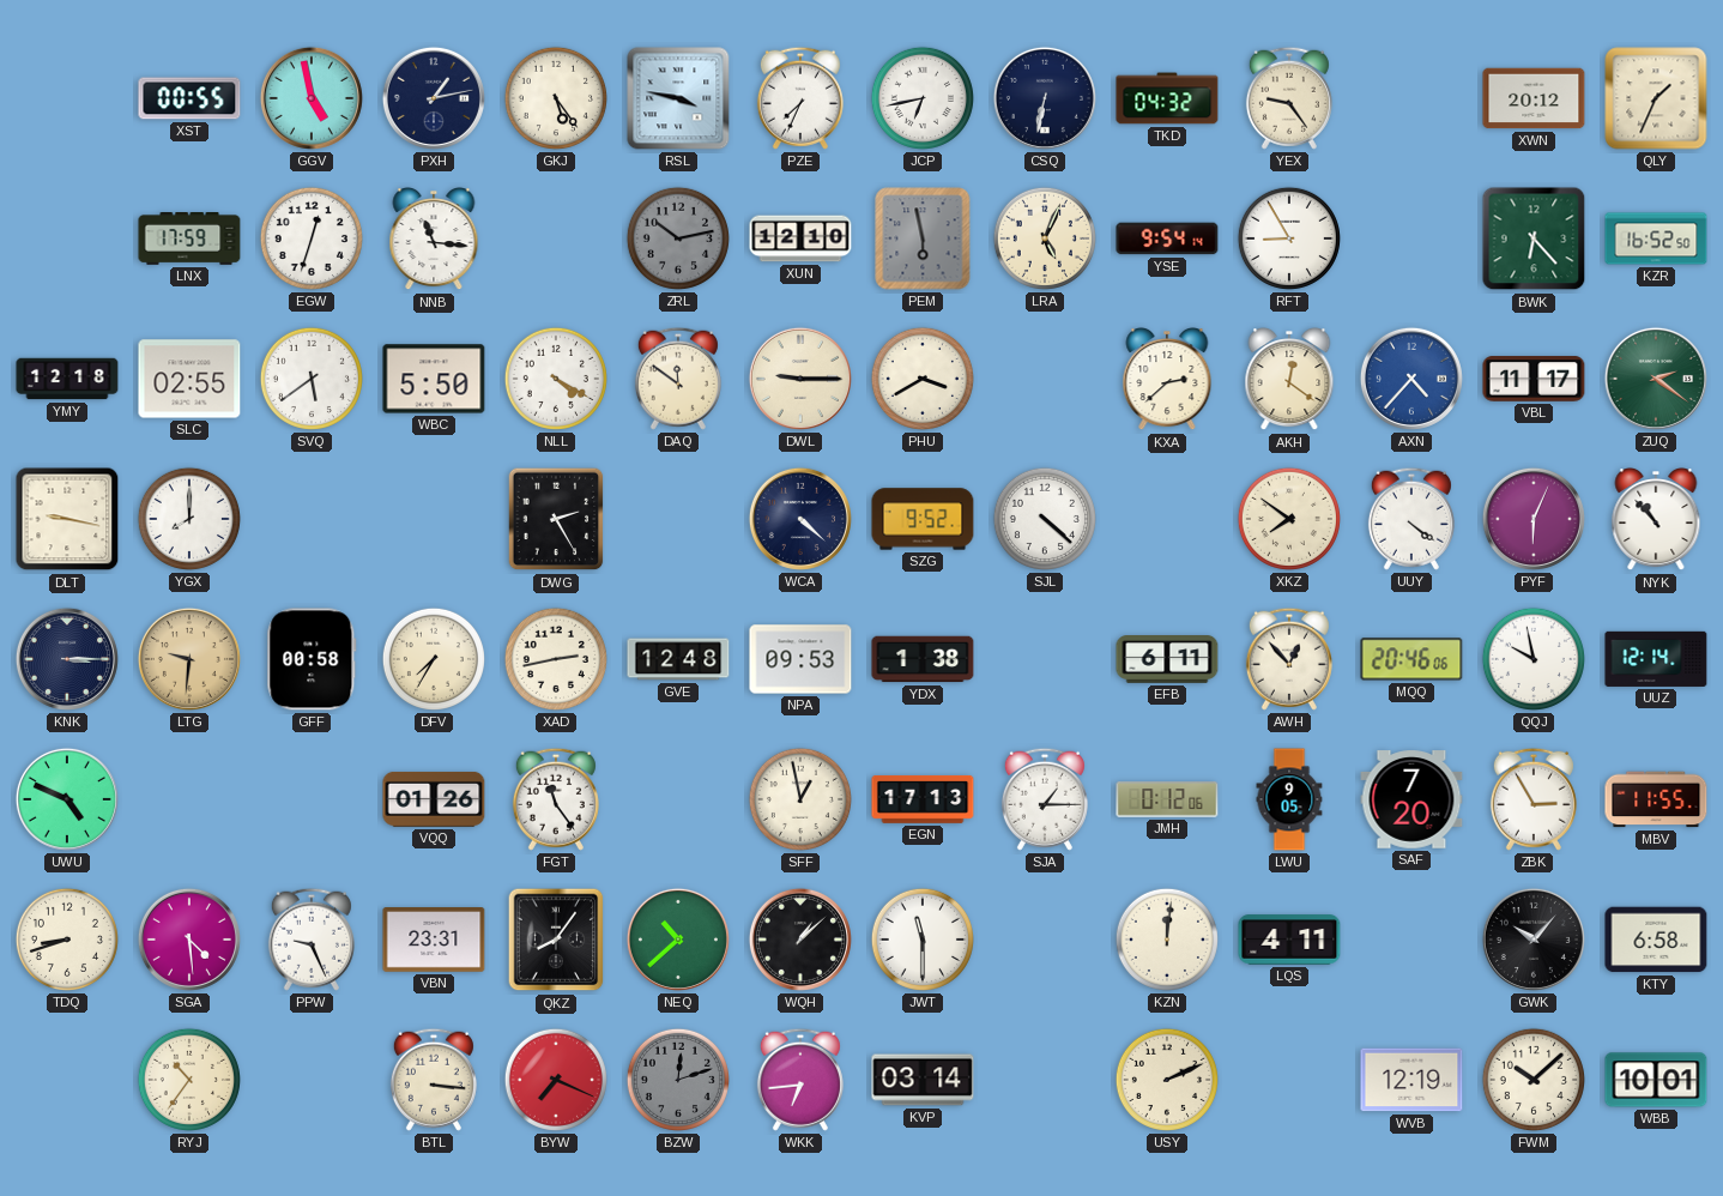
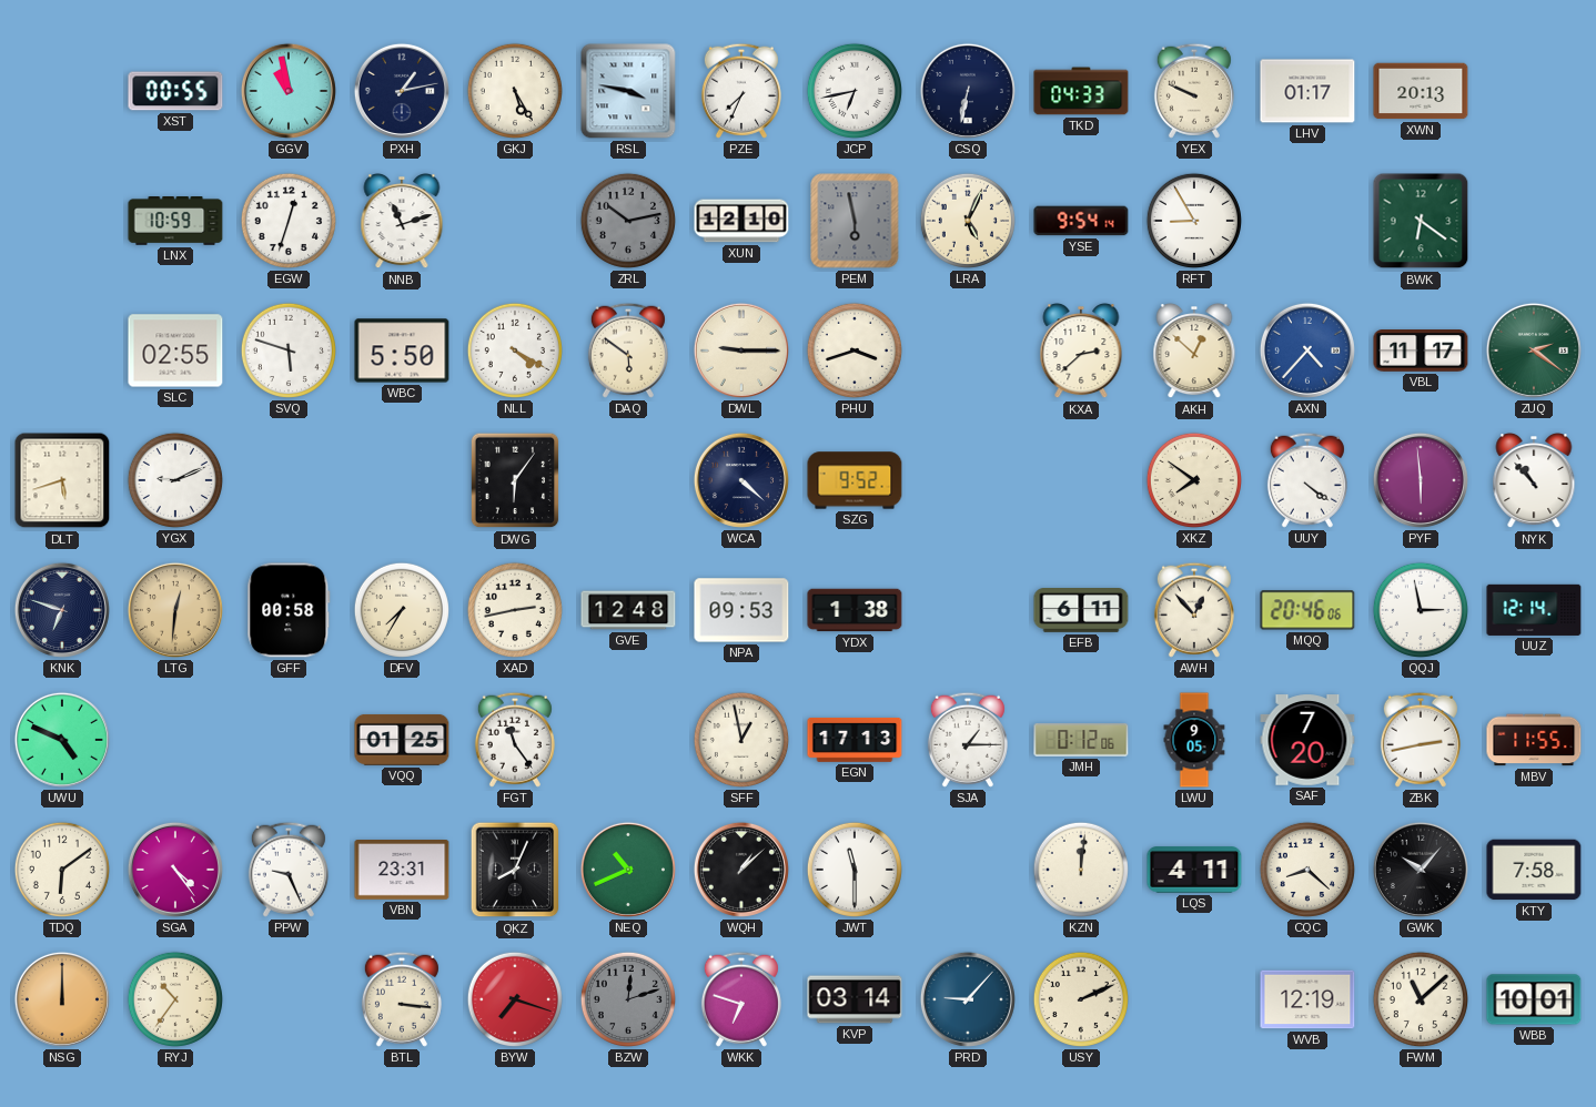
GGV: 4:58 -> 10:58 (289, 91)
GKJ: 5:24 -> 5:25 (515, 91)
TKD: 04:32 -> 04:33 (1081, 91)
YEX: 9:24 -> 9:49 (1194, 91)
LHV: none -> 01:17 (1307, 91)
XWN: 20:12 -> 20:13 (1421, 91)
QLY: 1:34 -> none (1656, 98)
LNX: 17:59 -> 10:59 (175, 222)
NNB: 11:16 -> 11:12 (402, 222)
BWK: 6:23 -> 6:21 (1421, 221)
KZR: 16:52 -> none (1656, 238)
YMY: 12:18 -> none (67, 379)
SVQ: 5:39 -> 5:48 (289, 351)
DAQ: 11:51 -> 5:51 (628, 351)
PHU: 3:40 -> 3:42 (855, 351)
AKH: 12:21 -> 12:52 (1194, 352)
DLT: 9:17 -> 5:42 (62, 480)
YGX: 8:00 -> 9:11 (175, 480)
DWG: 2:25 -> 6:06 (515, 480)
SJL: 4:22 -> none (1045, 519)
PYF: 6:04 -> 5:59 (1421, 480)
KNK: 3:15 -> 6:48 (62, 610)
LTG: 9:31 -> 12:31 (175, 610)
QQJ: 9:58 -> 2:58 (1421, 610)
VQQ: 01:26 -> 01:25 (402, 740)
ZBK: 2:55 -> 2:43 (1421, 740)
TDQ: 8:42 -> 6:09 (62, 870)
SGA: 4:29 -> 4:24 (175, 870)
QKZ: 8:06 -> 8:04 (515, 870)
NEQ: 10:38 -> 10:41 (628, 870)
CQC: none -> 8:22 (1307, 870)
KTY: 6:58 -> 7:58 (1534, 870)
NSG: none -> 12:00 (62, 999)
BYW: 7:19 -> 7:18 (515, 999)
WKK: 6:44 -> 6:48 (741, 999)
PRD: none -> 9:07 (968, 999)
FWM: 10:08 -> 11:08 (1421, 999)
